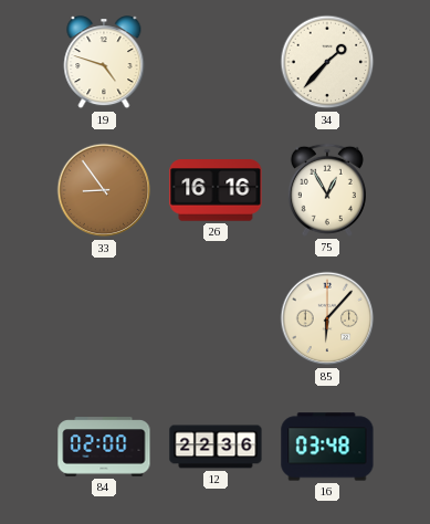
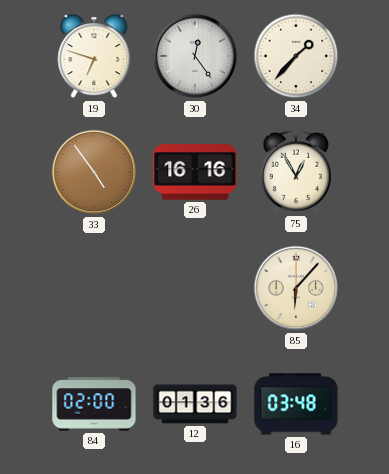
19: 4:48 -> 6:48 (94, 57)
30: none -> 12:24 (195, 56)
33: 8:54 -> 4:54 (94, 172)
12: 22:36 -> 01:36 (195, 404)
